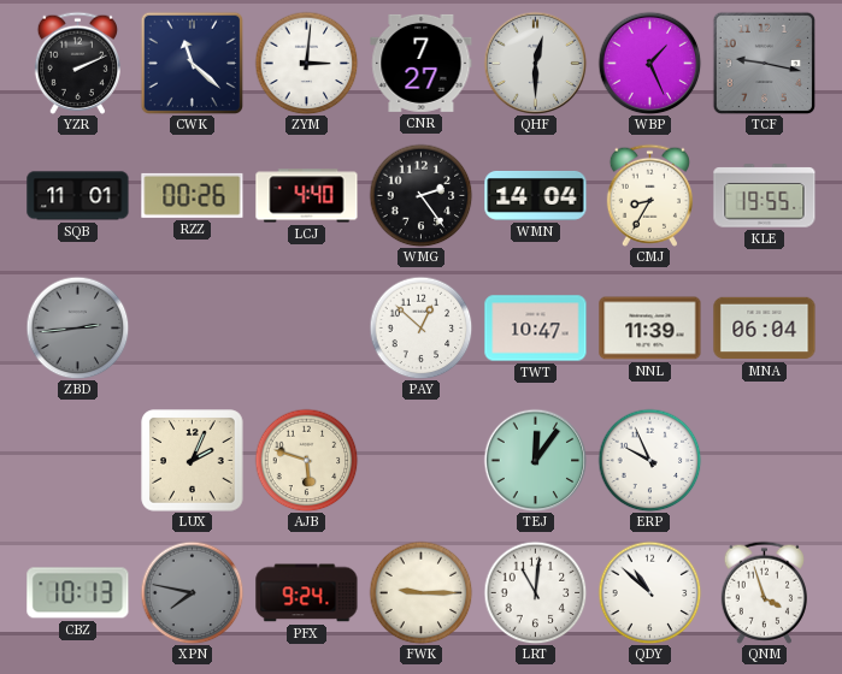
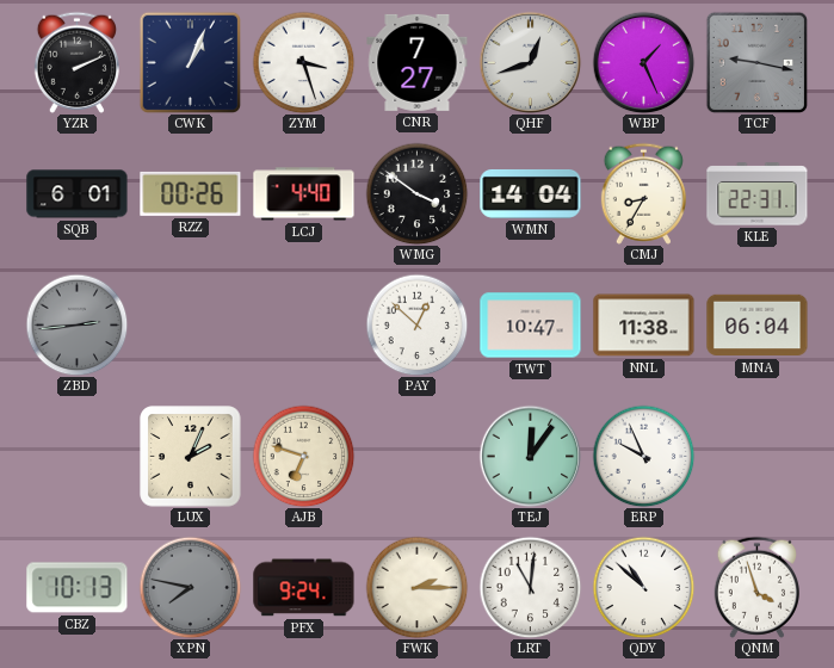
CWK: 11:22 -> 1:04 (190, 62)
ZYM: 3:01 -> 3:27 (303, 62)
QHF: 12:30 -> 12:42 (530, 62)
SQB: 11:01 -> 6:01 (78, 194)
WMG: 2:24 -> 3:51 (416, 193)
KLE: 19:55 -> 22:31 (758, 194)
NNL: 11:39 -> 11:38 (644, 326)
AJB: 5:48 -> 6:48 (303, 456)
FWK: 9:15 -> 2:15 (416, 587)
